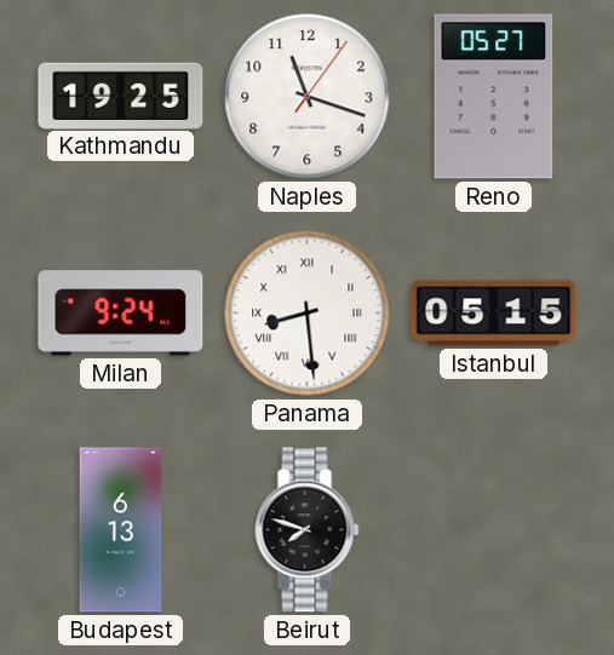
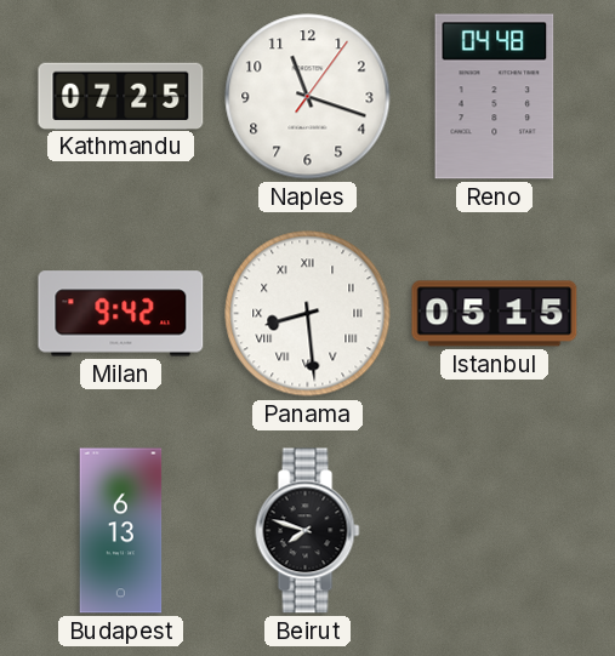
Kathmandu: 19:25 -> 07:25 (121, 96)
Reno: 05:27 -> 04:48 (495, 97)
Milan: 9:24 -> 9:42 (121, 314)
